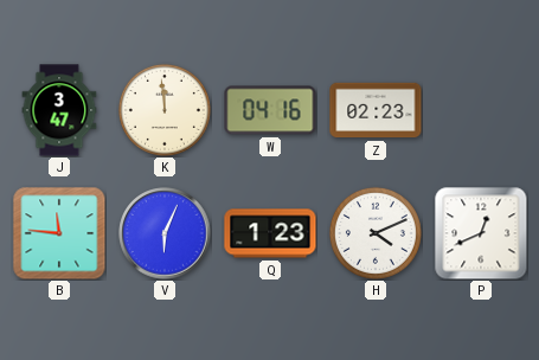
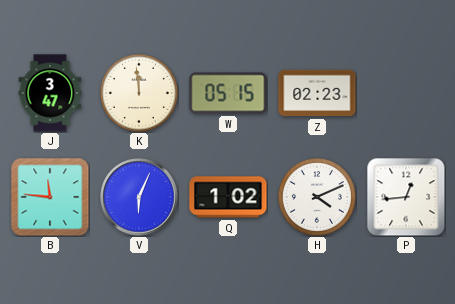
W: 04:16 -> 05:15 (228, 93)
Q: 1:23 -> 1:02 (228, 197)
P: 12:41 -> 12:44 (406, 197)
